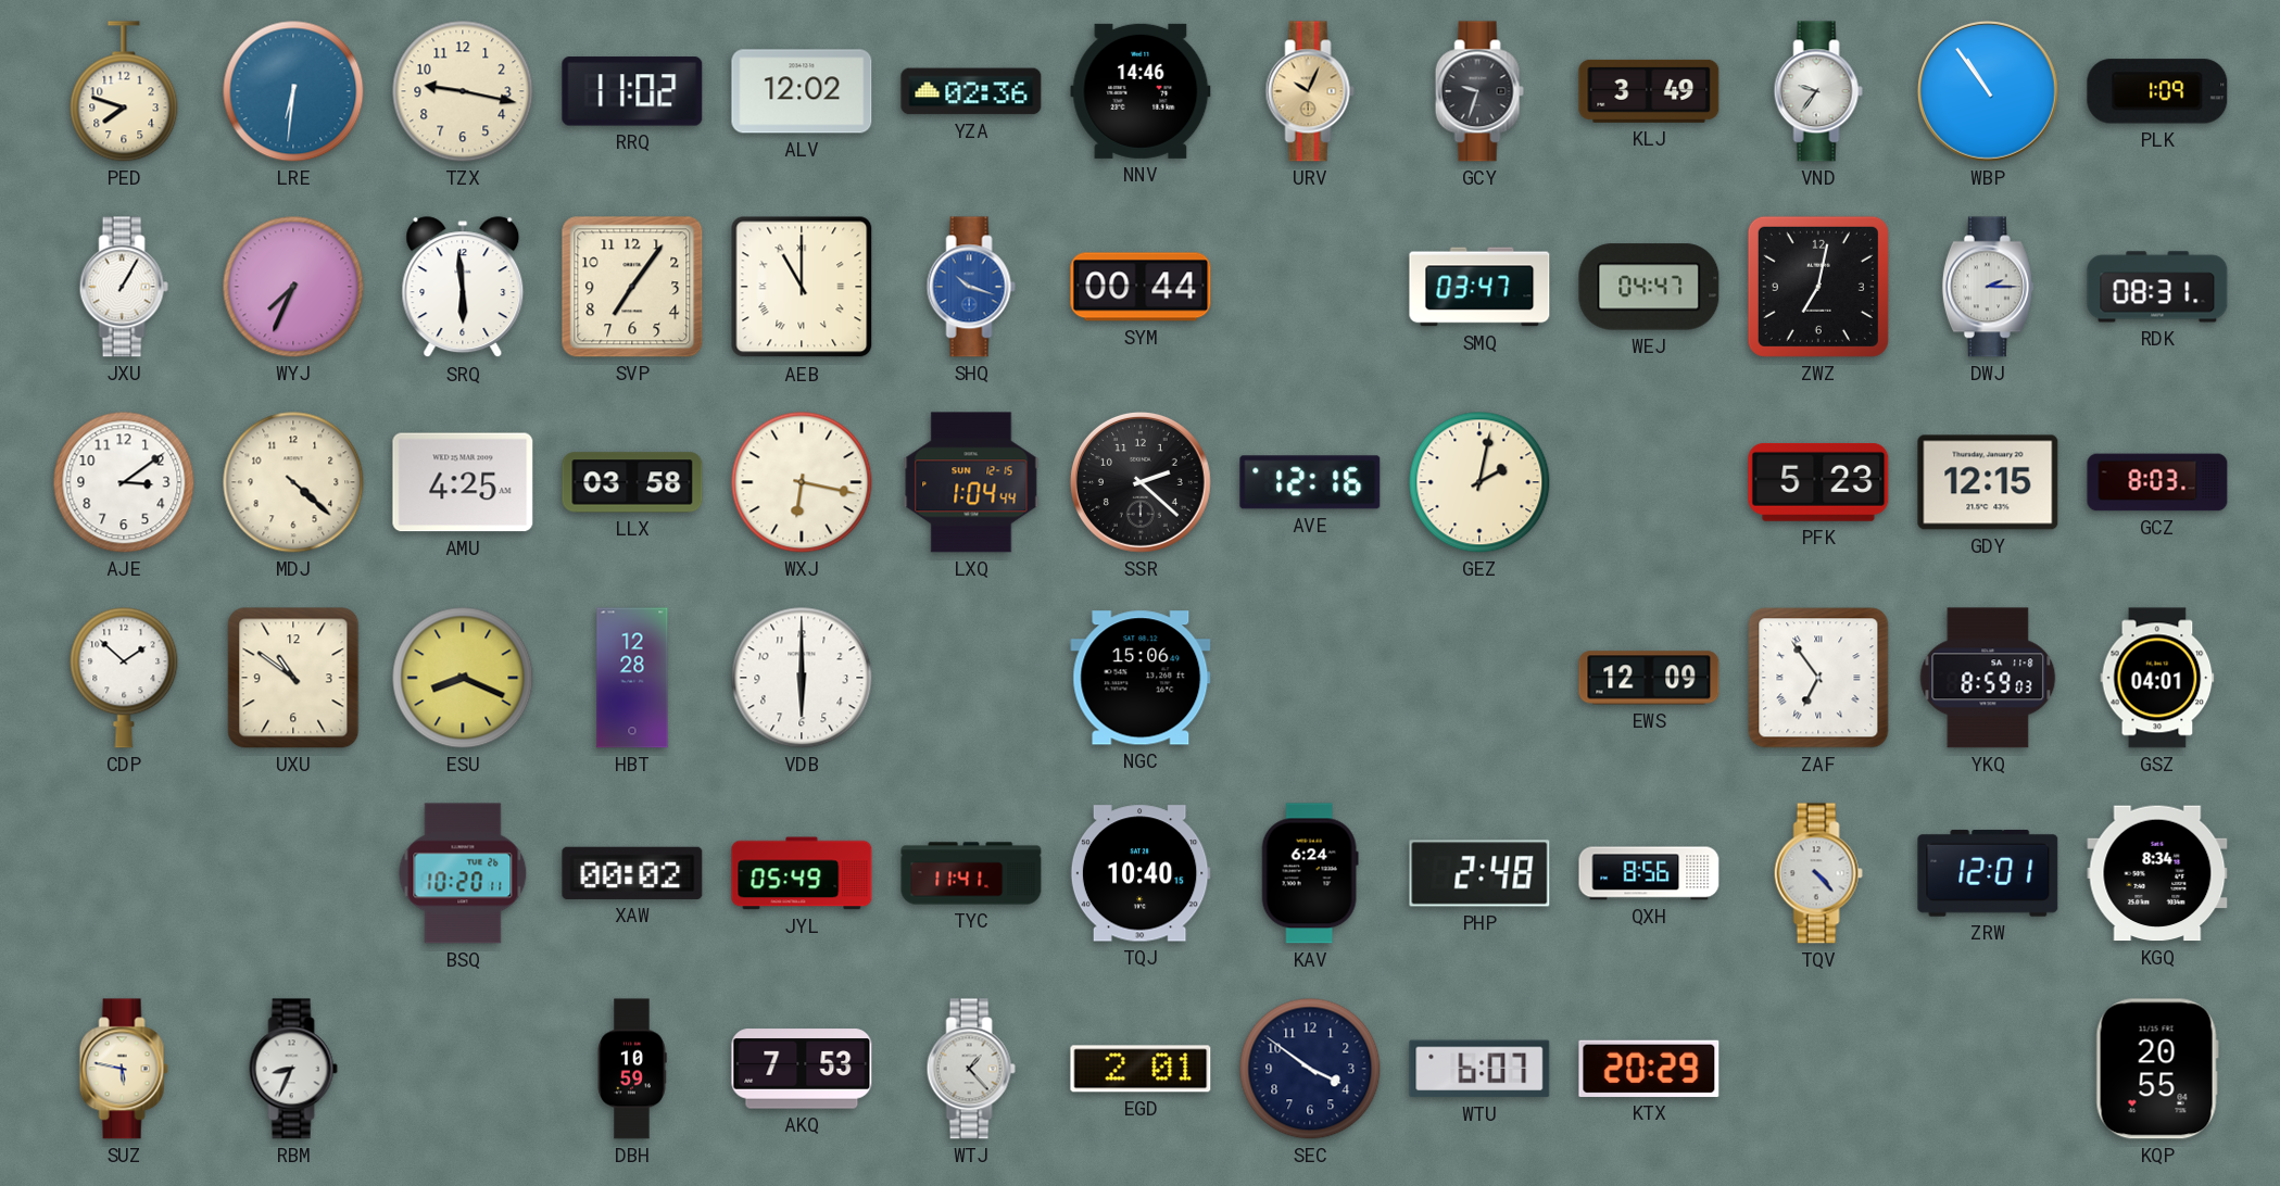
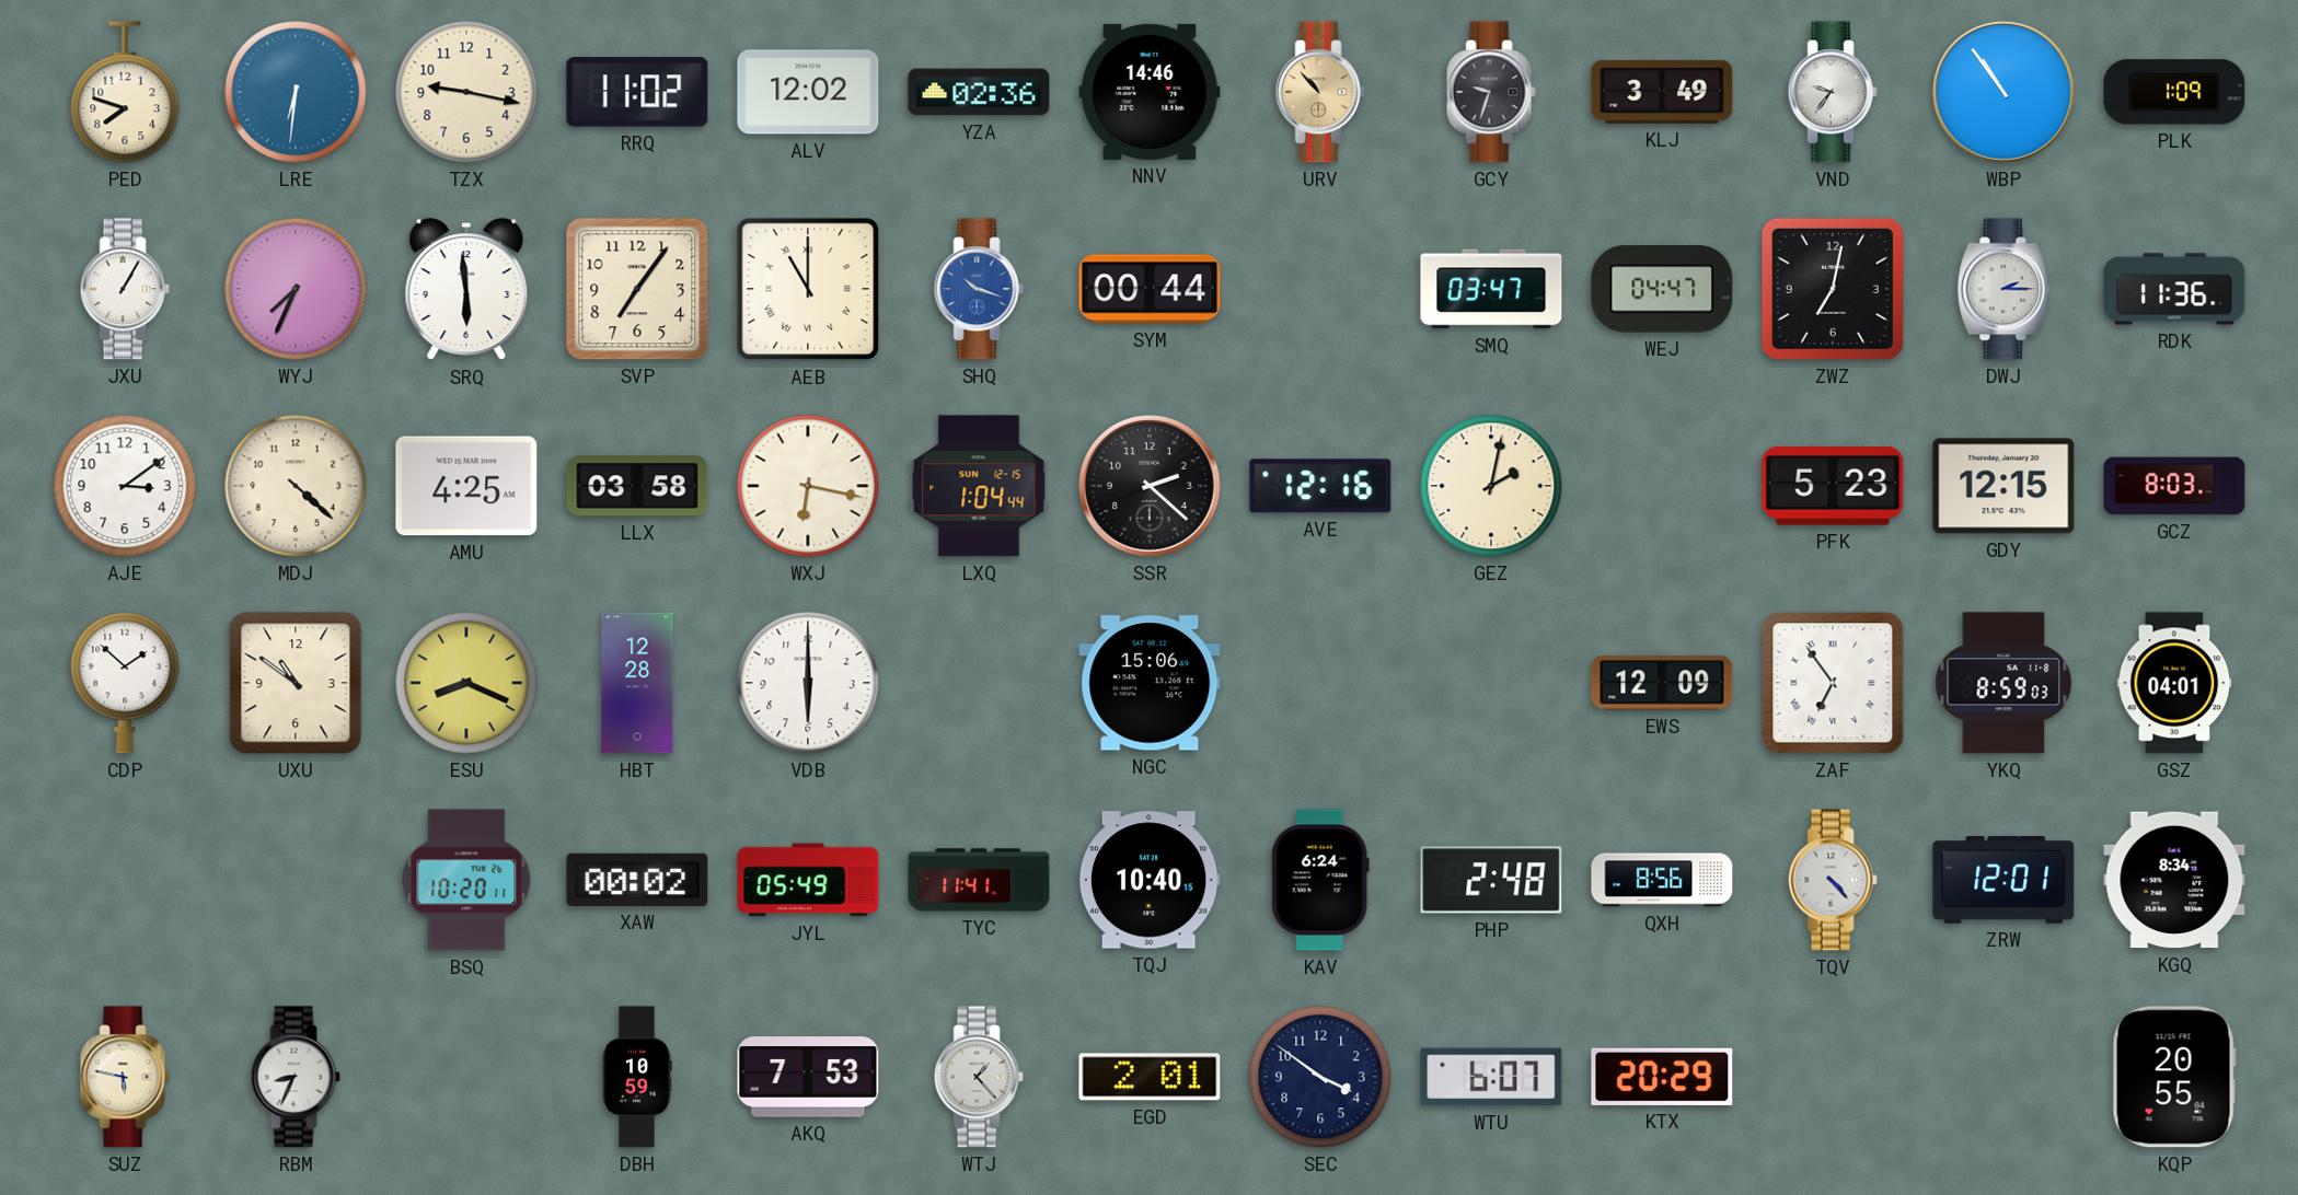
URV: 10:04 -> 10:53 (1320, 92)
RDK: 08:31 -> 11:36 (2174, 289)
